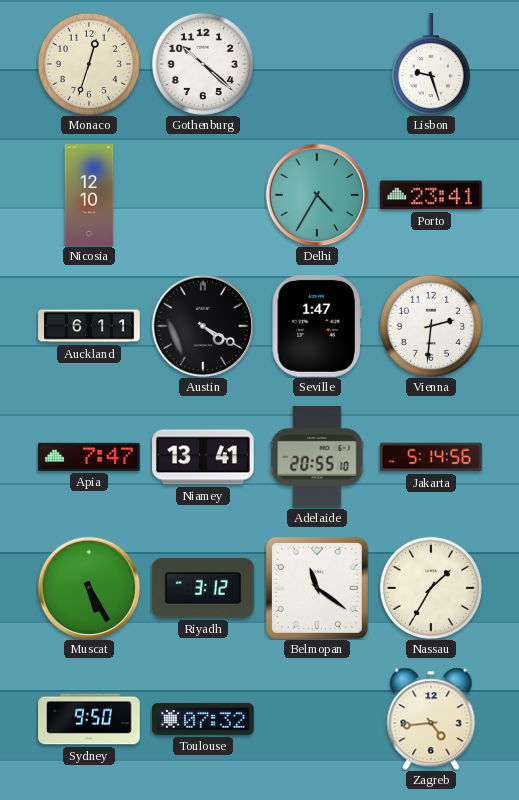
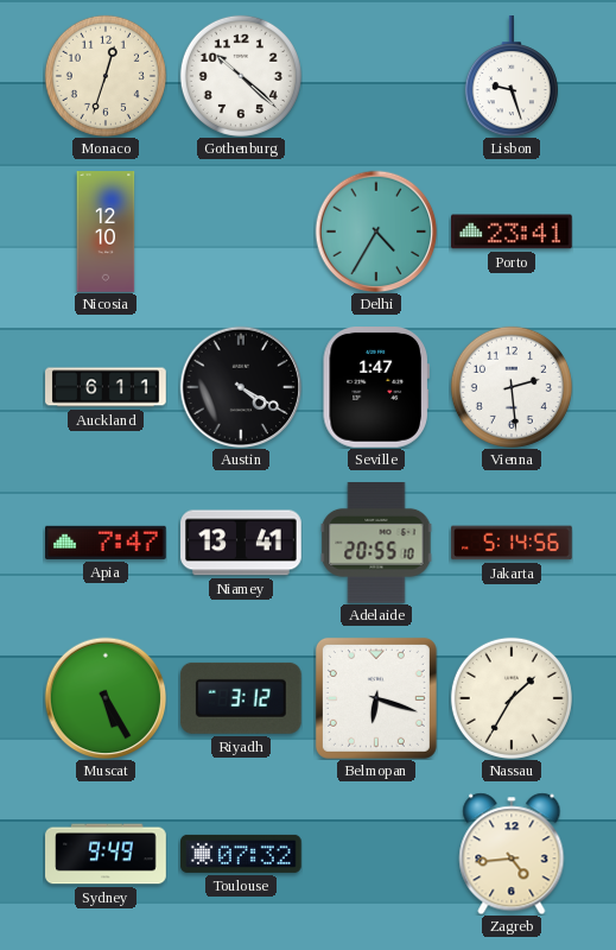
Vienna: 2:31 -> 2:29 (512, 387)
Belmopan: 11:21 -> 6:18 (376, 698)
Sydney: 9:50 -> 9:49 (106, 854)
